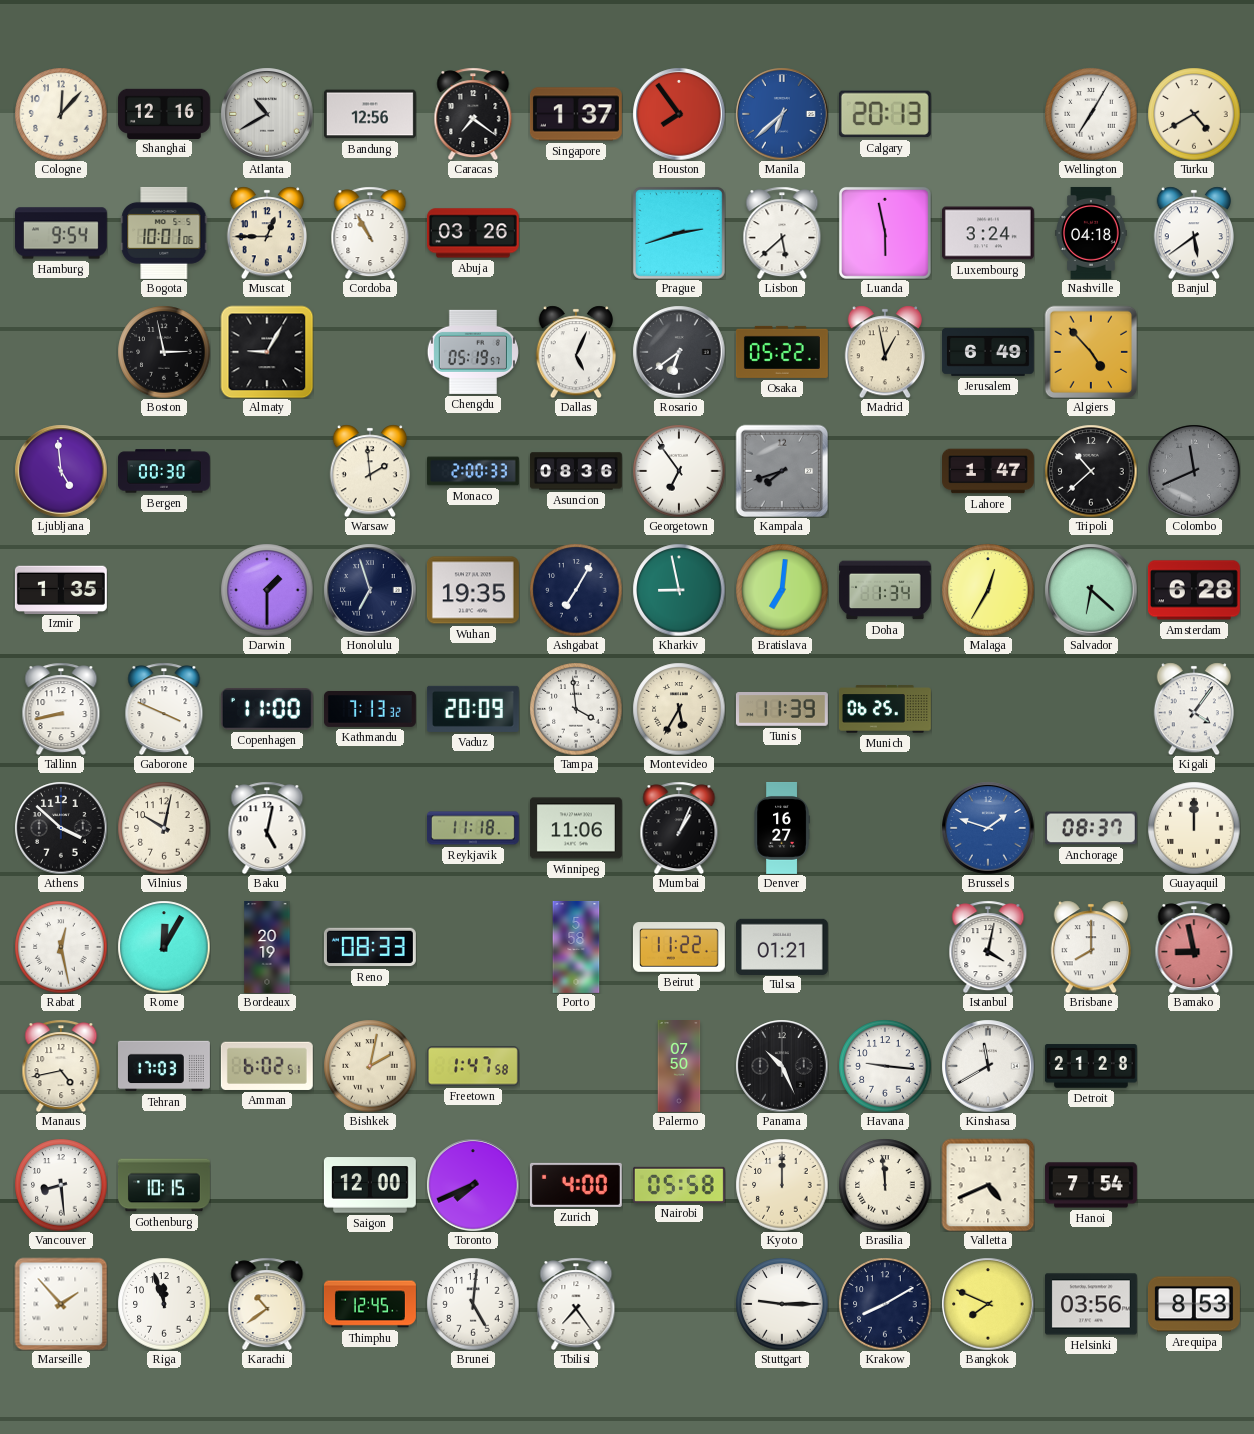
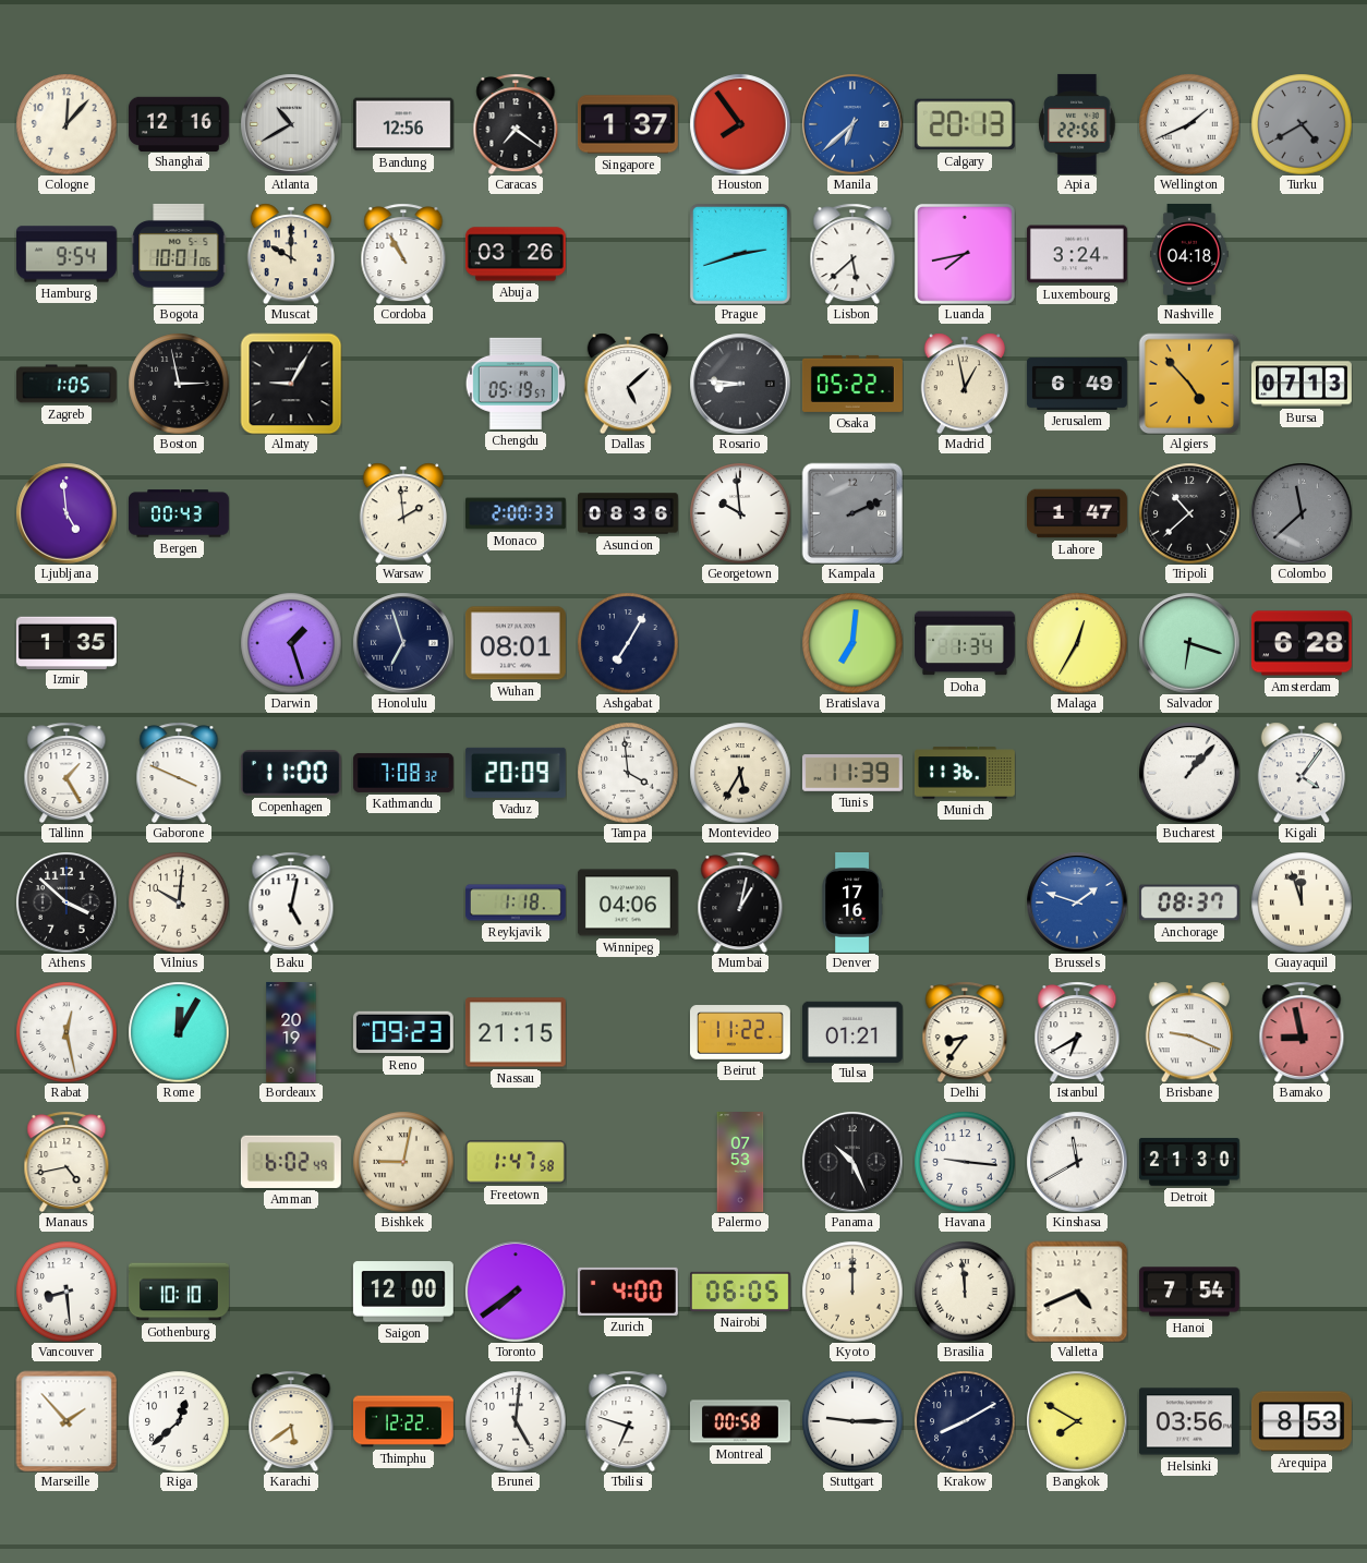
Apia: none -> 22:56 (1077, 124)
Wellington: 7:05 -> 1:41 (1189, 124)
Turku dial: cream -> grey (1302, 124)
Muscat: 12:45 -> 10:00 (290, 254)
Luanda: 5:58 -> 7:43 (965, 254)
Banjul: 5:39 -> none (1193, 233)
Zagreb: none -> 1:05 (66, 384)
Dallas: 5:04 -> 5:08 (627, 384)
Rosario: 6:39 -> 8:46 (740, 384)
Bursa: none -> 07:13 (1302, 384)
Bergen: 00:30 -> 00:43 (179, 513)
Georgetown: 6:54 -> 9:59 (740, 513)
Kampala: 7:42 -> 2:11 (852, 513)
Colombo: 11:41 -> 11:38 (1302, 513)
Darwin: 1:30 -> 1:27 (291, 643)
Wuhan: 19:35 -> 08:01 (516, 643)
Kharkiv: 8:58 -> none (679, 590)
Salvador: 6:22 -> 6:18 (1189, 643)
Tallinn: 8:43 -> 1:25 (66, 773)
Kathmandu: 7:13 -> 7:08 (403, 773)
Munich: 06:25 -> 11:36 (965, 773)
Bucharest: none -> 1:07 (1189, 773)
Vilnius: 10:02 -> 10:01 (179, 902)
Reykjavik: 11:18 -> 1:18 (516, 902)
Winnipeg: 11:06 -> 04:06 (628, 902)
Mumbai: 1:04 -> 1:02 (740, 902)
Denver: 16:27 -> 17:16 (852, 904)
Guayaquil: 12:00 -> 11:57 (1302, 902)
Reno: 08:33 -> 09:23 (403, 1032)
Nassau: none -> 21:15 (516, 1032)
Porto: 5:58 -> none (576, 947)
Delhi: none -> 8:36 (965, 1032)
Istanbul: 4:02 -> 6:40 (1077, 1032)
Brisbane: 8:00 -> 9:19 (1188, 1032)
Tehran: 17:03 -> none (165, 1066)
Amman: 6:02:51 -> 6:02:49 (291, 1162)
Bishkek: 2:02 -> 9:02 (403, 1162)
Palermo: 07:50 -> 07:53 (740, 1163)
Detroit: 21:28 -> 21:30 (1189, 1162)
Gothenburg: 10:15 -> 10:10 (179, 1292)
Toronto: 7:41 -> 7:39 (516, 1292)
Nairobi: 05:58 -> 06:05 (740, 1292)
Riga: 11:57 -> 12:38 (179, 1421)
Karachi: 10:39 -> 5:39 (291, 1421)
Thimphu: 12:45 -> 12:22 (404, 1421)
Tbilisi: 7:24 -> 6:48 (628, 1421)
Montreal: none -> 00:58 (740, 1421)
Bangkok: 7:49 -> 7:50 (1077, 1421)
